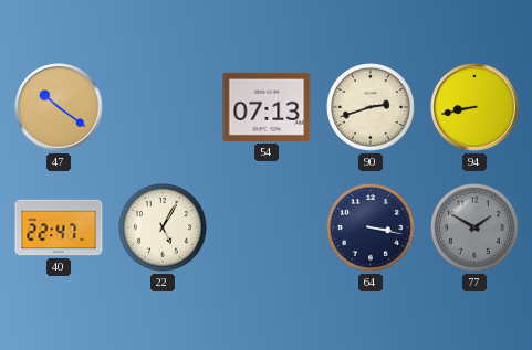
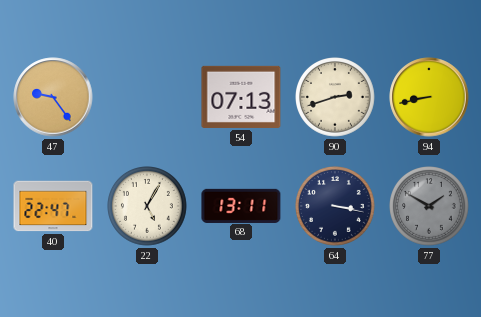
47: 10:21 -> 9:24 (53, 97)
68: none -> 13:11 (241, 205)
